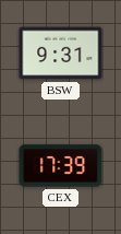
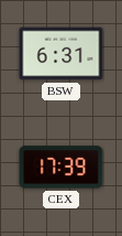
BSW: 9:31 -> 6:31 (62, 54)
